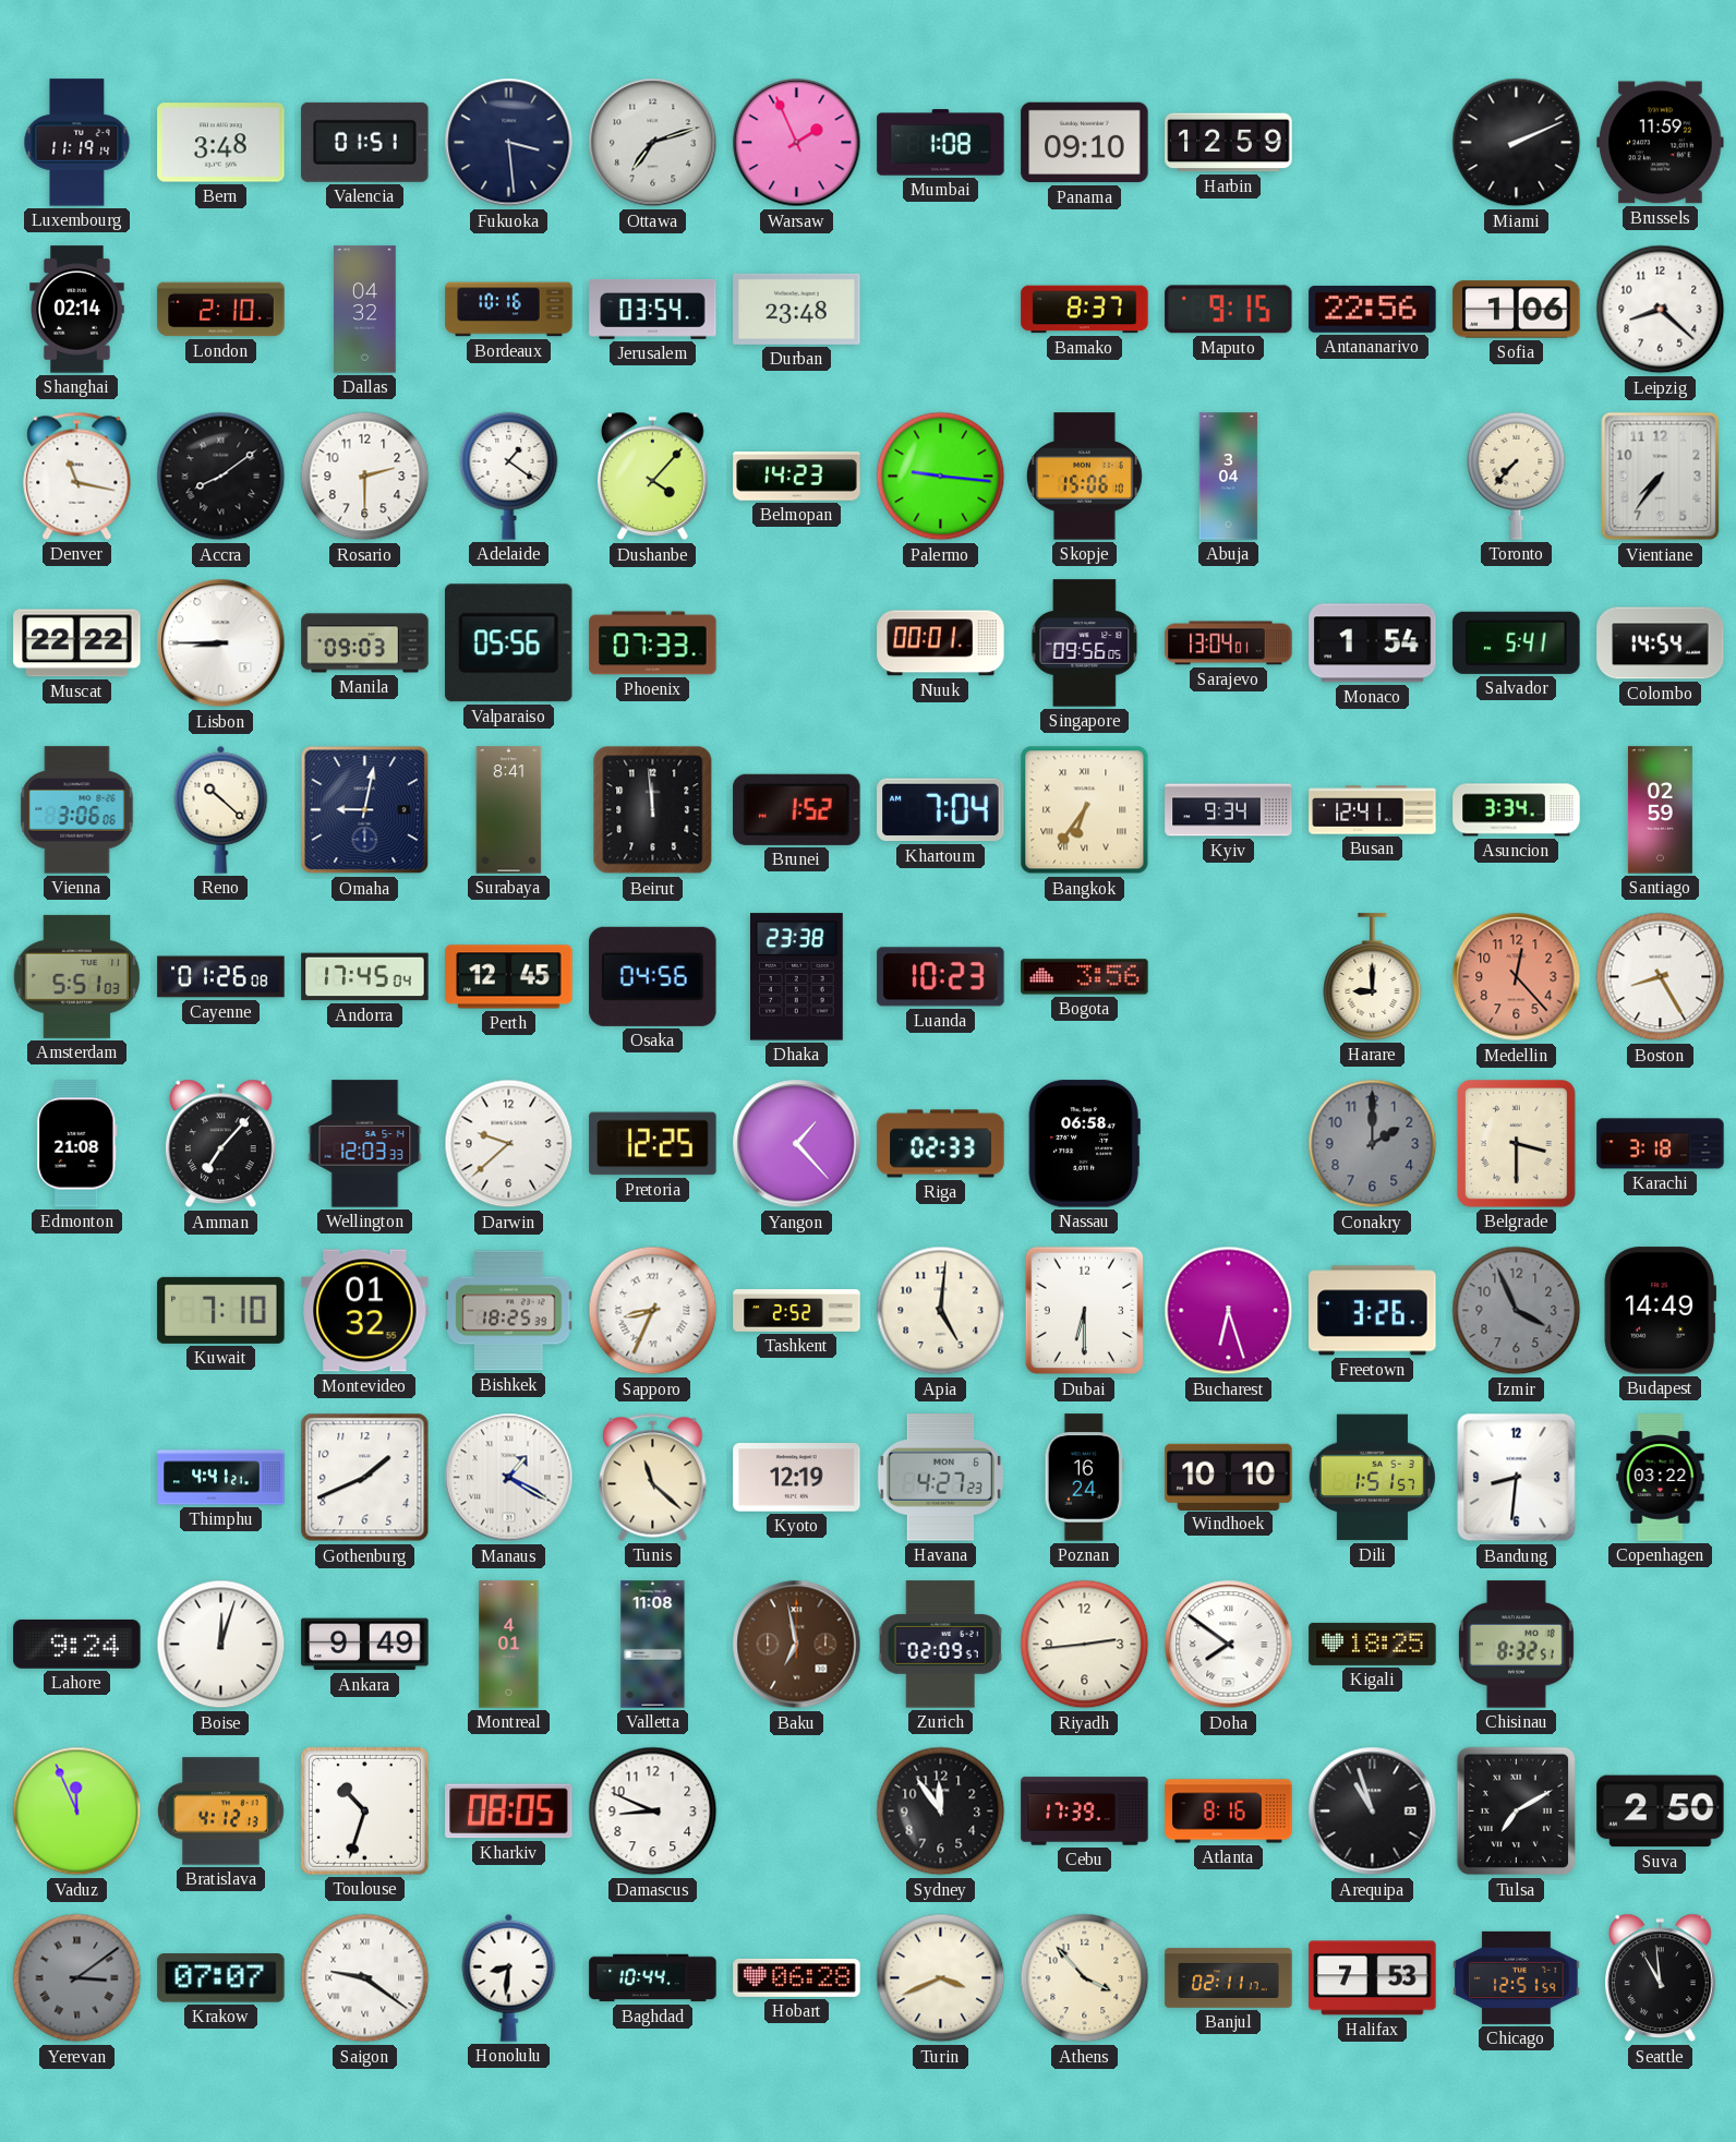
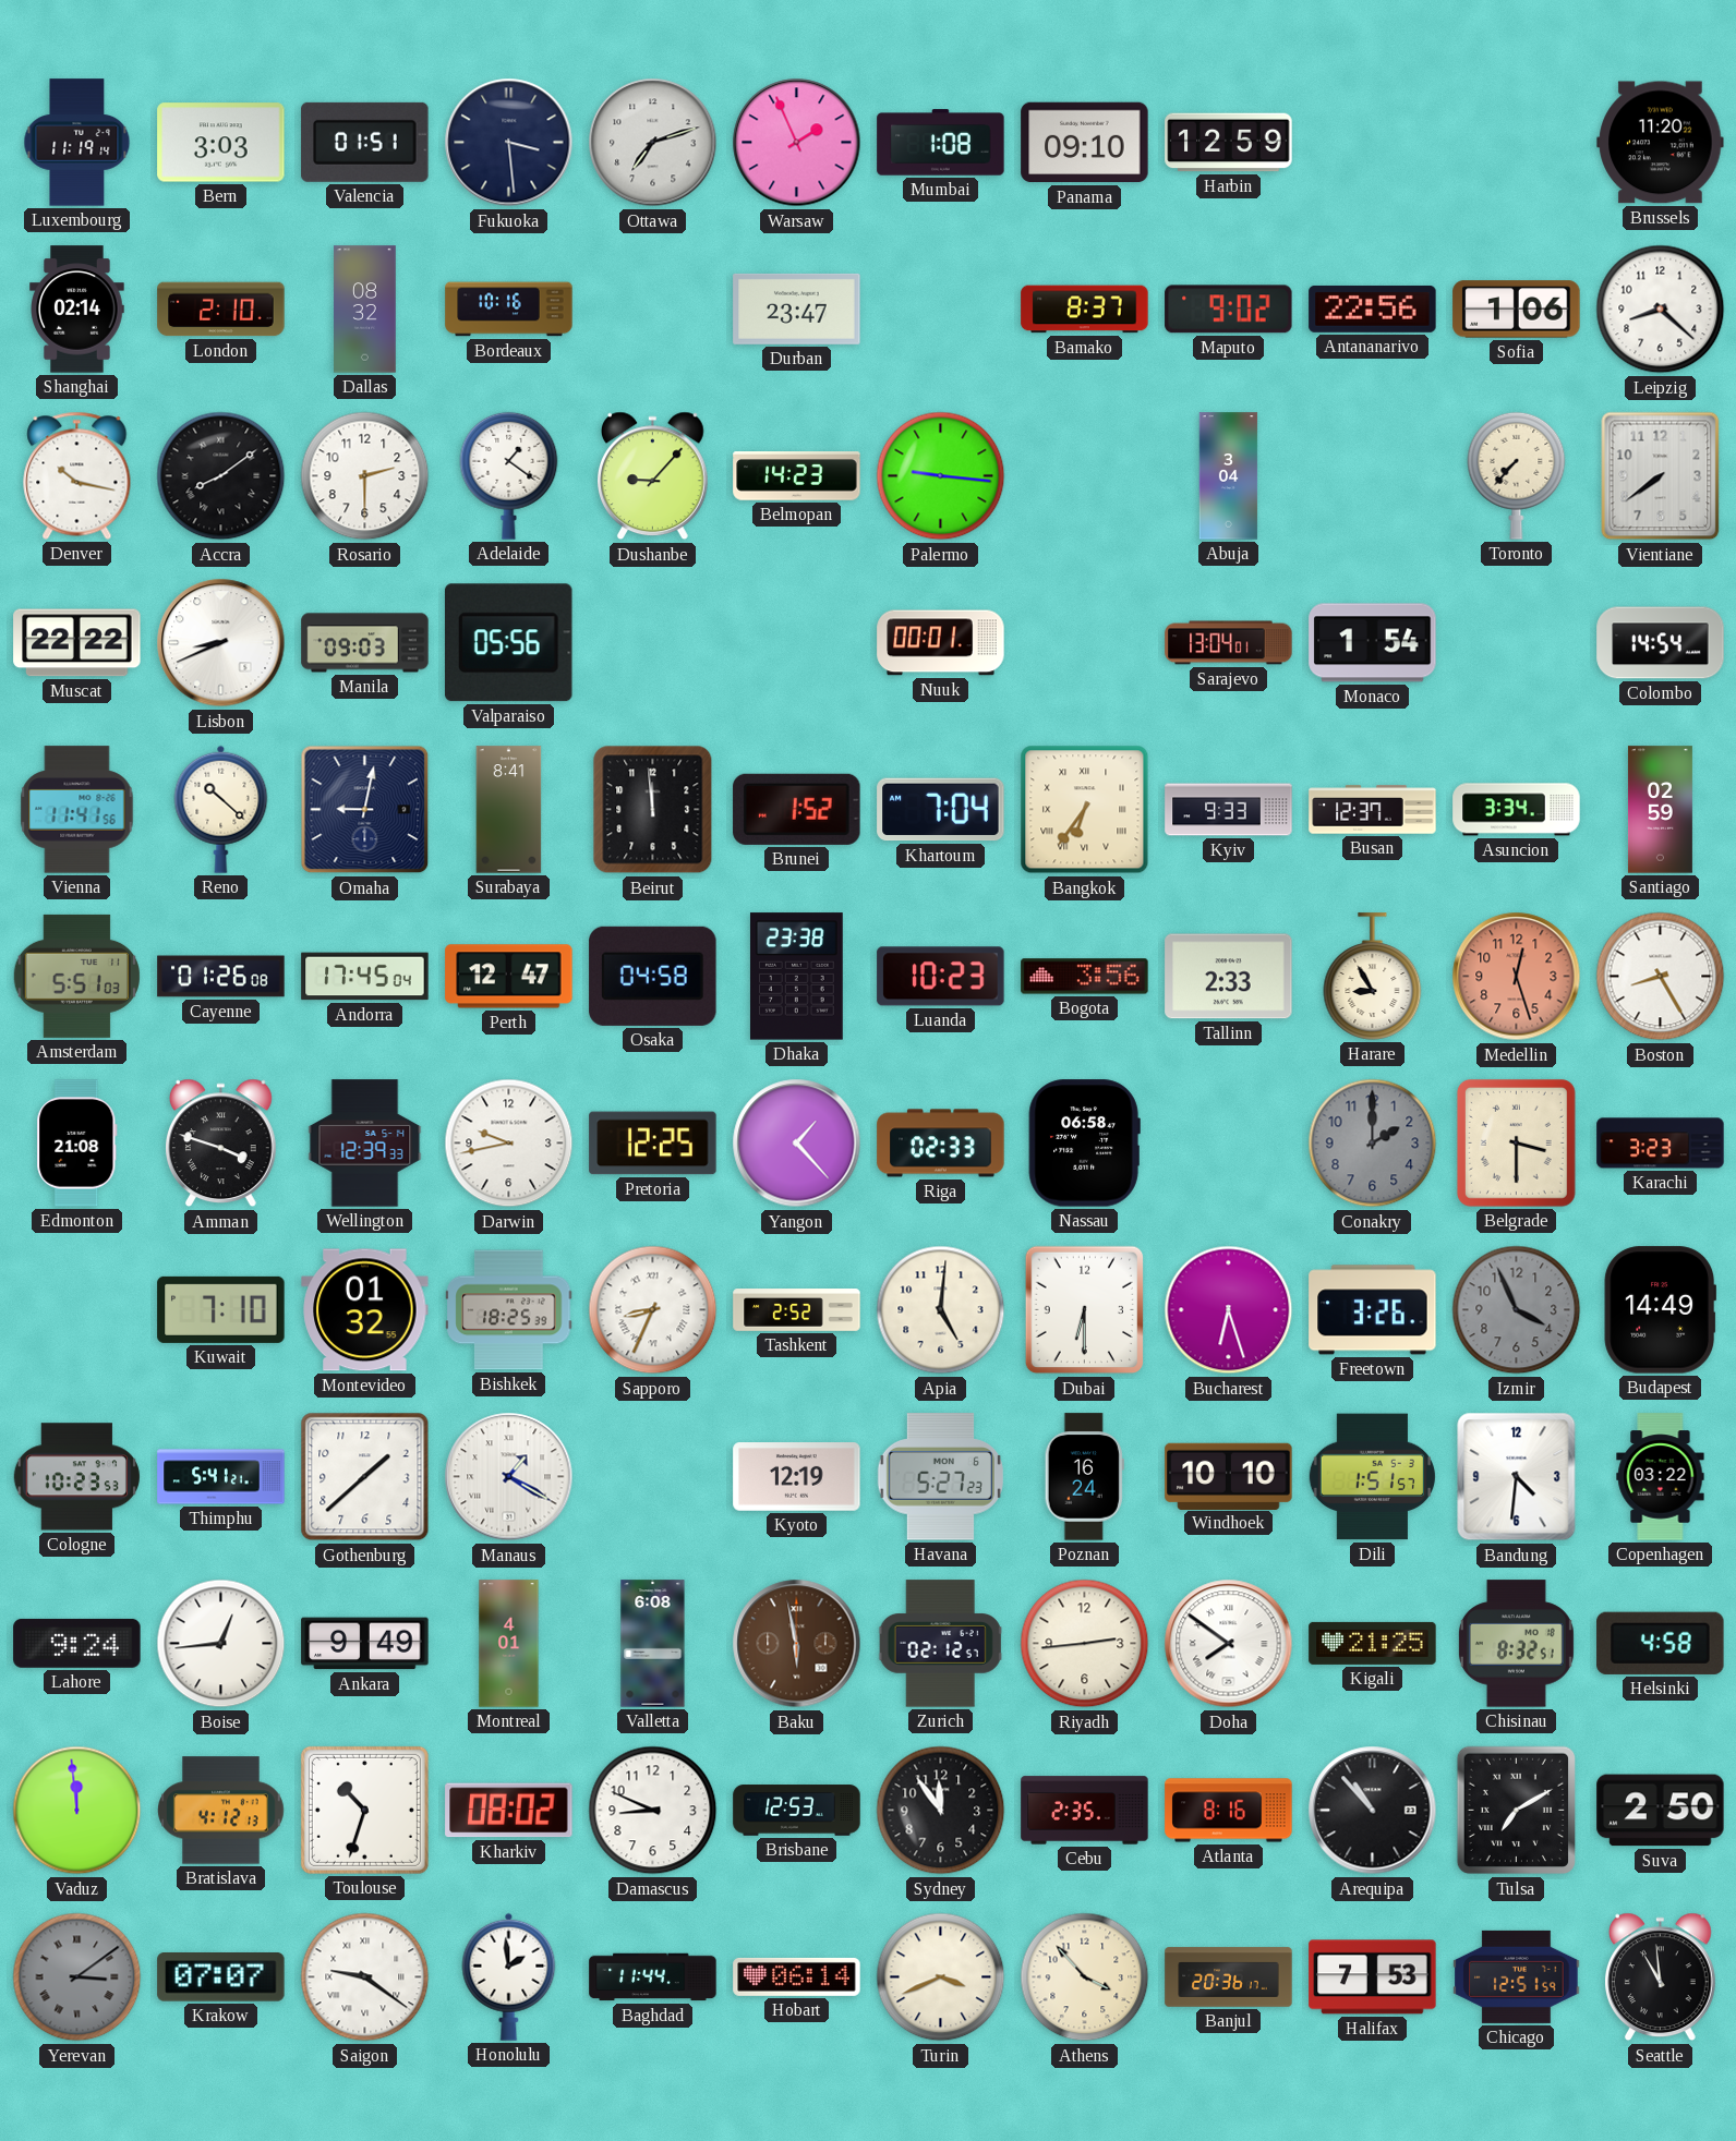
Bern: 3:48 -> 3:03 (221, 143)
Miami: 2:11 -> none (1517, 143)
Brussels: 11:59 -> 11:20 (1661, 143)
Dallas: 04:32 -> 08:32 (365, 310)
Jerusalem: 03:54 -> none (653, 309)
Durban: 23:48 -> 23:47 (797, 309)
Maputo: 9:15 -> 9:02 (1229, 310)
Denver: 11:17 -> 10:17 (77, 475)
Dushanbe: 4:07 -> 9:07 (653, 476)
Skopje: 15:06 -> none (1084, 477)
Vientiane: 7:36 -> 7:39 (1661, 476)
Lisbon: 8:45 -> 8:41 (221, 643)
Phoenix: 07:33 -> none (653, 643)
Singapore: 09:56 -> none (1085, 643)
Salvador: 5:41 -> none (1517, 642)
Vienna: 3:06 -> 11:41 (77, 810)
Kyiv: 9:34 -> 9:33 (1229, 810)
Busan: 12:41 -> 12:37 (1373, 810)
Perth: 12:45 -> 12:47 (509, 977)
Osaka: 04:56 -> 04:58 (653, 976)
Tallinn: none -> 2:33 (1229, 977)
Harare: 9:00 -> 8:55 (1373, 977)
Medellin: 12:23 -> 12:27 (1517, 977)
Amman: 7:07 -> 3:48 (221, 1144)
Wellington: 12:03 -> 12:39 (365, 1144)
Darwin: 9:38 -> 9:43 (509, 1144)
Karachi: 3:18 -> 3:23 (1661, 1144)
Cologne: none -> 10:23 (76, 1477)
Thimphu: 4:41 -> 5:41 (221, 1477)
Gothenburg: 1:41 -> 1:38 (365, 1477)
Tunis: 11:22 -> none (653, 1477)
Havana: 4:27 -> 5:27 (940, 1477)
Bandung: 8:31 -> 4:31 (1517, 1477)
Boise: 12:03 -> 12:44 (221, 1644)
Valletta: 11:08 -> 6:08 (653, 1644)
Baku: 6:58 -> 5:58 (797, 1644)
Zurich: 02:09 -> 02:12 (941, 1644)
Kigali: 18:25 -> 21:25 (1373, 1643)
Helsinki: none -> 4:58 (1661, 1643)
Vaduz: 11:56 -> 11:59 (77, 1811)
Kharkiv: 08:05 -> 08:02 (509, 1811)
Brisbane: none -> 12:53 (797, 1811)
Cebu: 17:39 -> 2:35 (1085, 1811)
Arequipa: 10:57 -> 10:53 (1373, 1811)
Honolulu: 8:31 -> 1:59 (509, 1976)
Baghdad: 10:44 -> 11:44 (653, 1977)
Hobart: 06:28 -> 06:14 (797, 1976)
Banjul: 02:11 -> 20:36 (1229, 1977)
